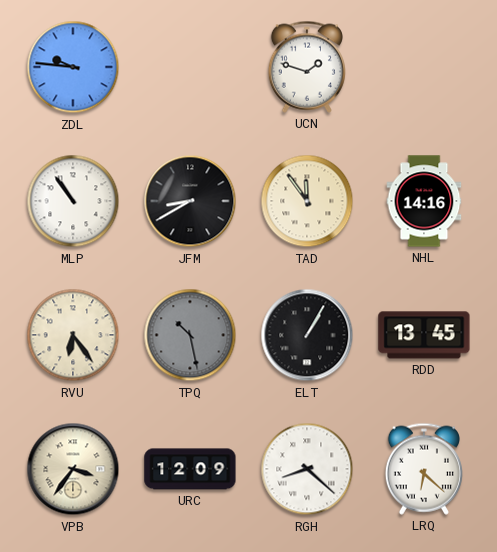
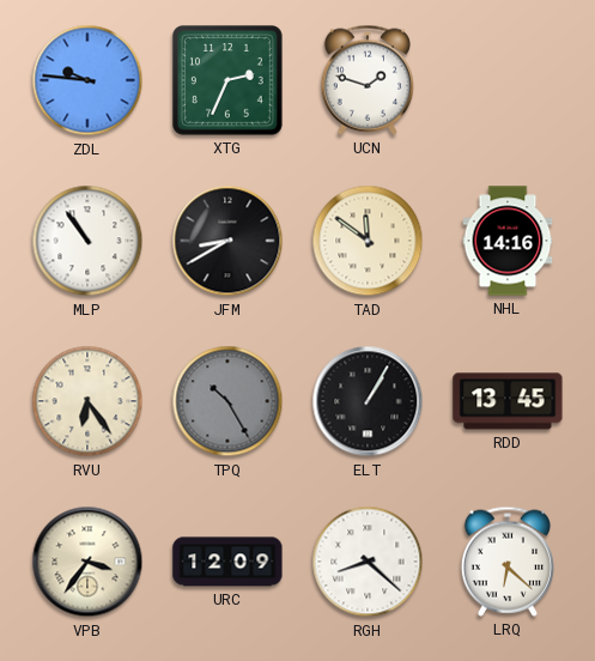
XTG: none -> 2:34 (229, 81)
TAD: 11:54 -> 11:51 (368, 241)
TPQ: 10:28 -> 10:25 (227, 401)
